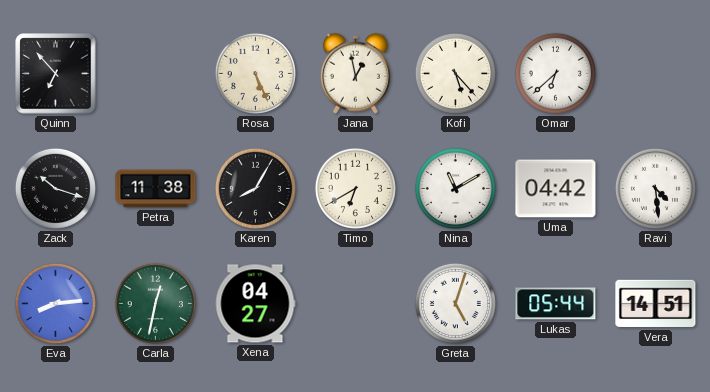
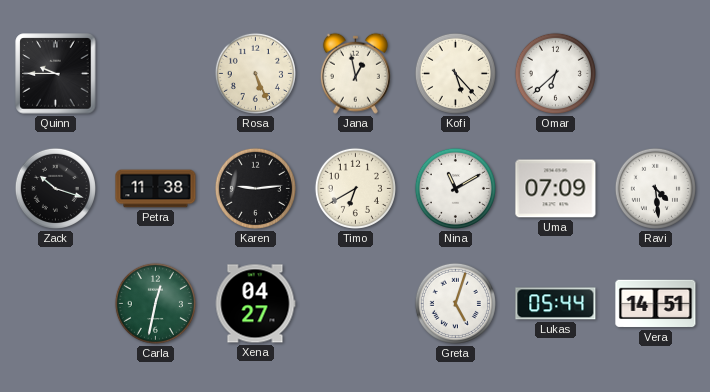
Quinn: 6:53 -> 9:45 (56, 74)
Karen: 8:05 -> 9:14 (255, 188)
Uma: 04:42 -> 07:09 (556, 189)
Eva: 8:14 -> none (55, 303)
